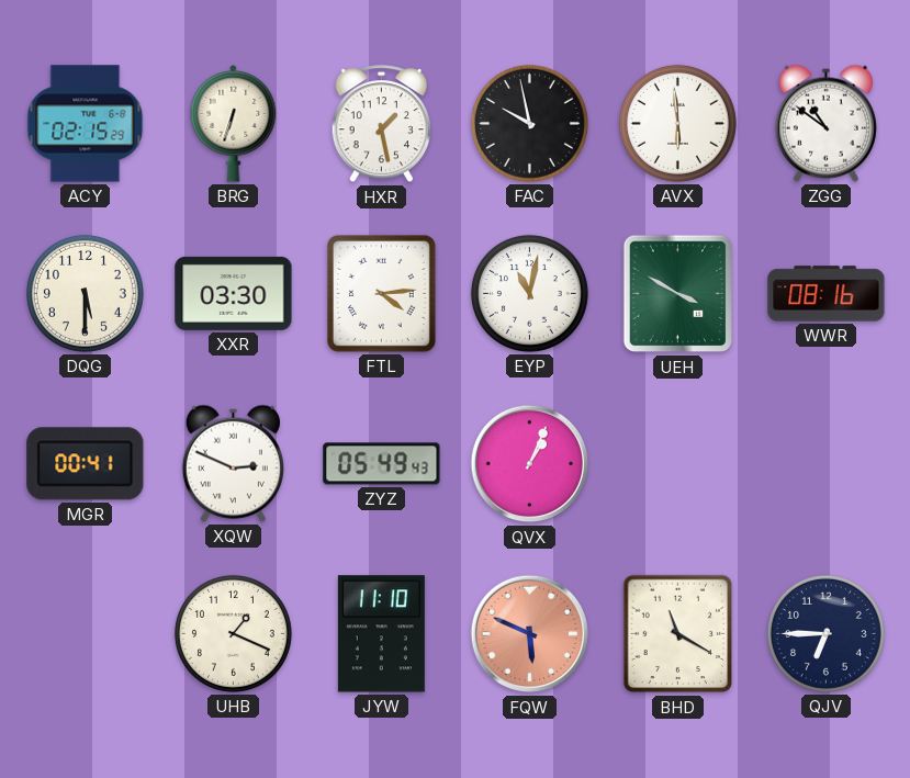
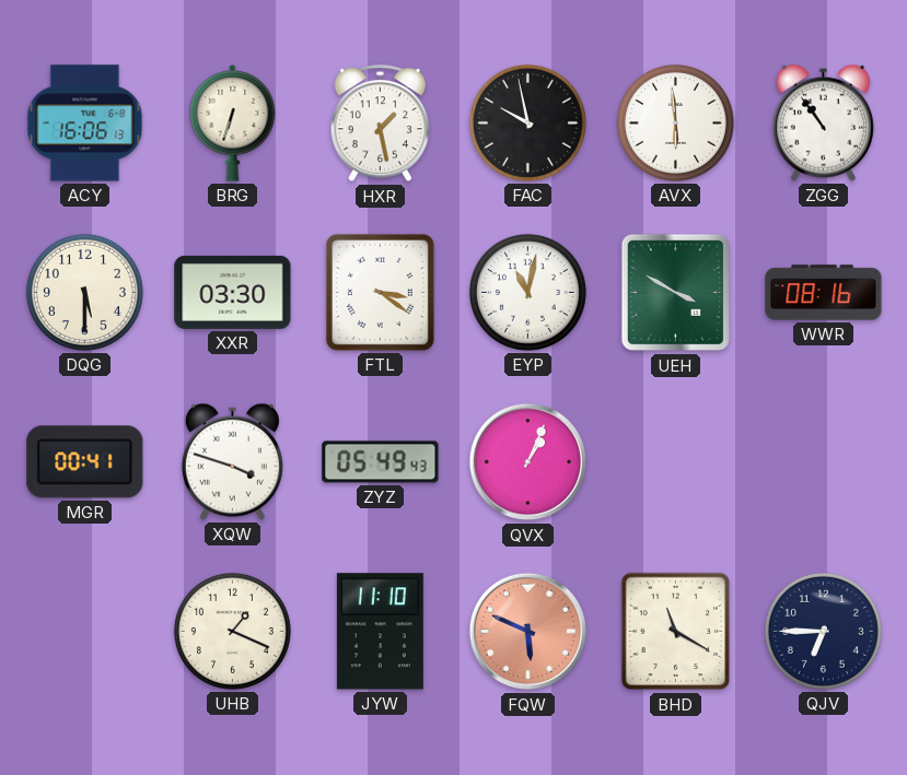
ACY: 02:15 -> 16:06 (85, 124)
ZGG: 10:51 -> 10:54 (823, 122)
FTL: 4:14 -> 3:21 (380, 292)
XQW: 2:49 -> 3:48 (232, 461)
